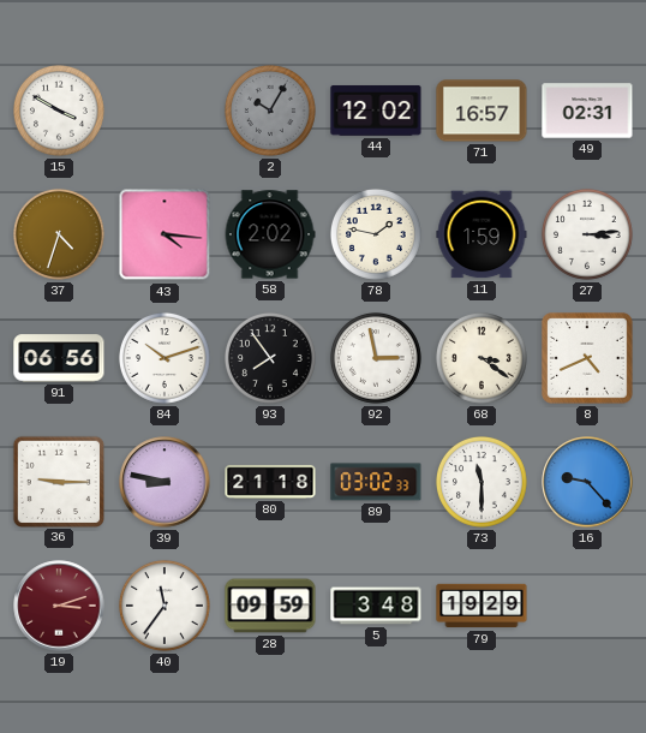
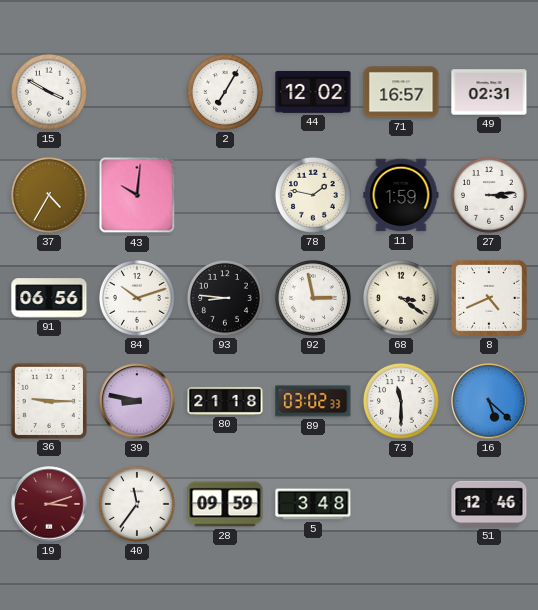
2: 10:05 -> 7:05 (225, 92)
2 dial: grey -> white (225, 92)
37: 4:33 -> 4:35 (49, 195)
43: 4:16 -> 10:01 (137, 195)
58: 2:02 -> none (270, 234)
93: 7:54 -> 8:46 (225, 298)
16: 9:23 -> 5:22 (489, 401)
79: 19:29 -> none (481, 606)
51: none -> 12:46 (489, 504)
